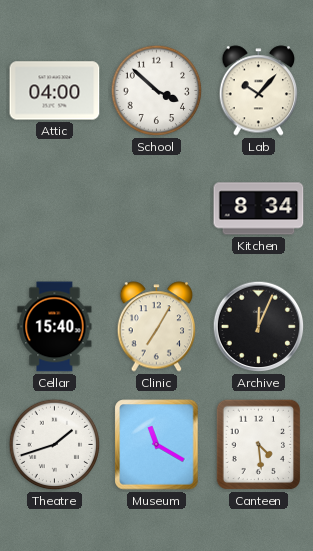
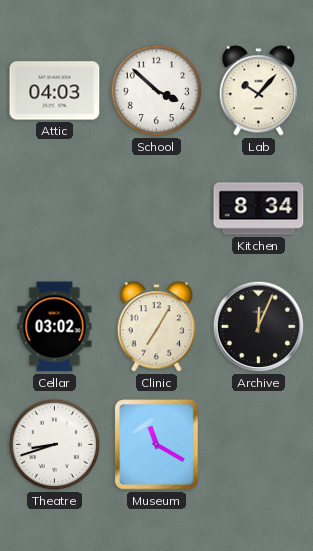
Attic: 04:00 -> 04:03 (55, 91)
Cellar: 15:40 -> 03:02 (55, 327)
Theatre: 1:42 -> 8:42 (55, 445)
Canteen: 4:29 -> none (259, 445)
